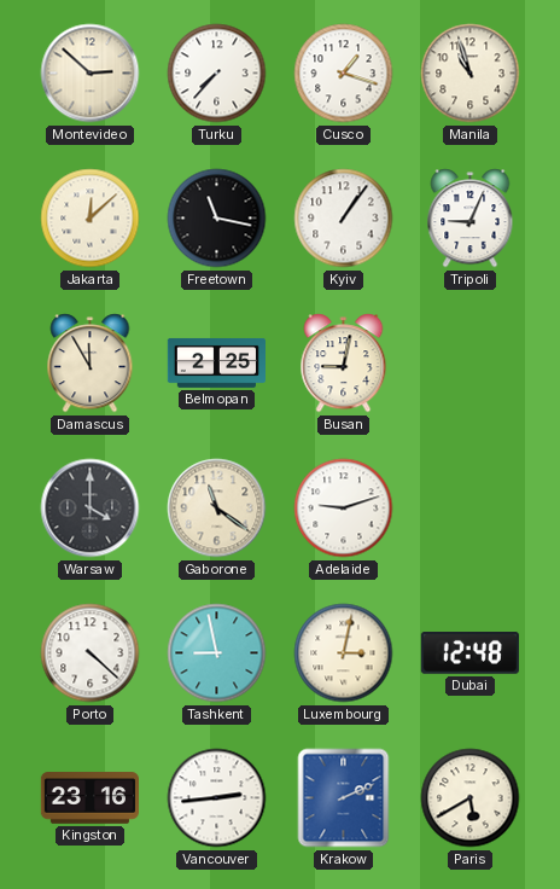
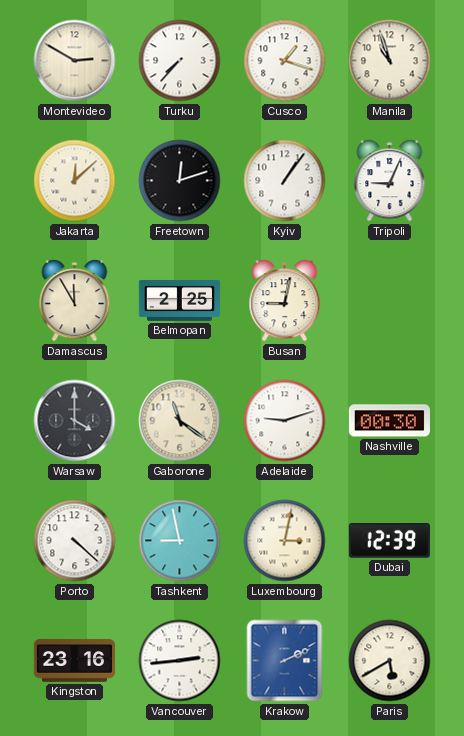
Montevideo: 2:52 -> 2:50 (75, 61)
Freetown: 11:17 -> 12:12 (180, 181)
Nashville: none -> 00:30 (389, 421)
Dubai: 12:48 -> 12:39 (389, 541)
